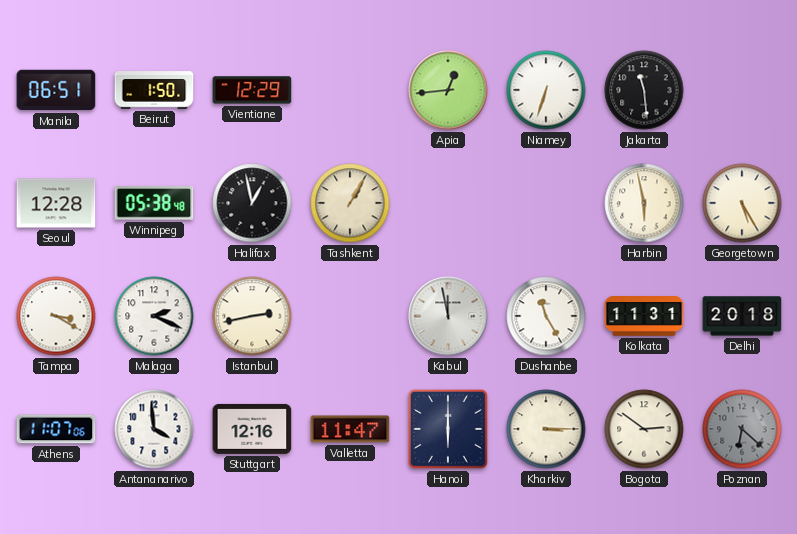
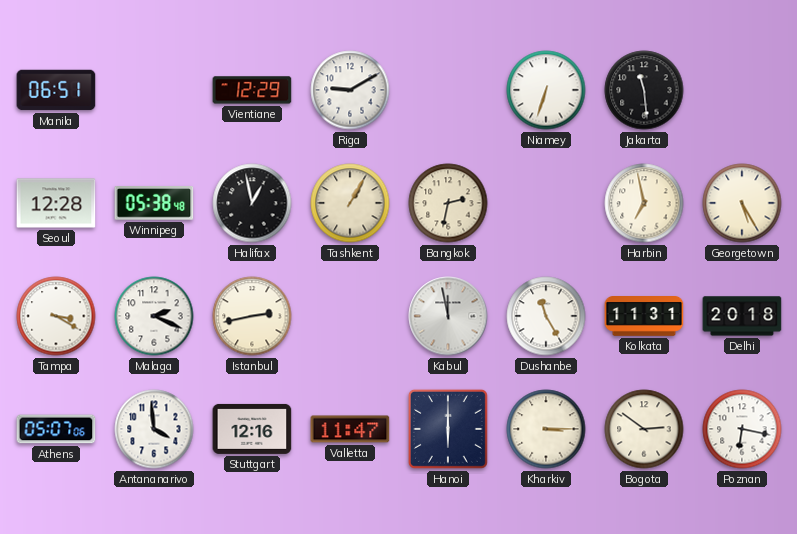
Beirut: 1:50 -> none (154, 90)
Riga: none -> 9:10 (350, 90)
Apia: 12:44 -> none (448, 90)
Bangkok: none -> 2:32 (448, 203)
Harbin: 5:58 -> 6:58 (644, 203)
Athens: 11:07 -> 05:07 (56, 429)
Poznan: 6:22 -> 6:17 (742, 429)
Poznan dial: grey -> white (742, 429)
